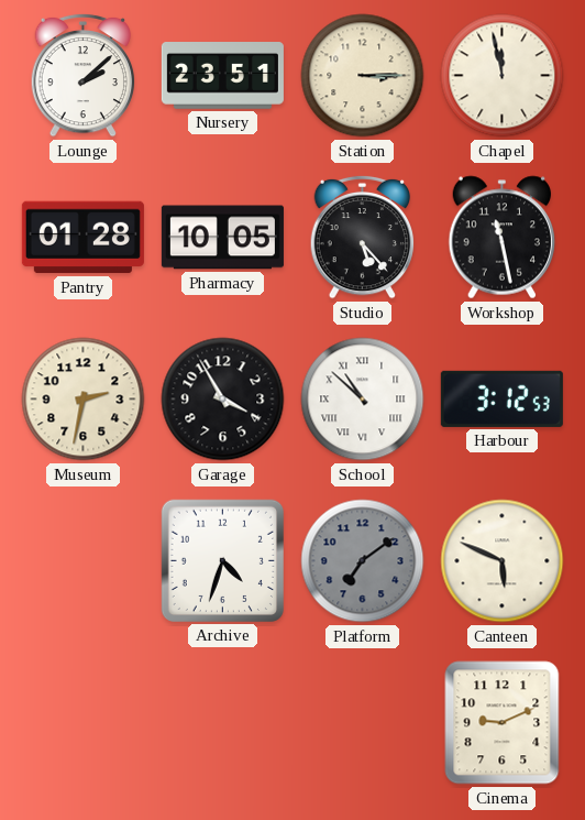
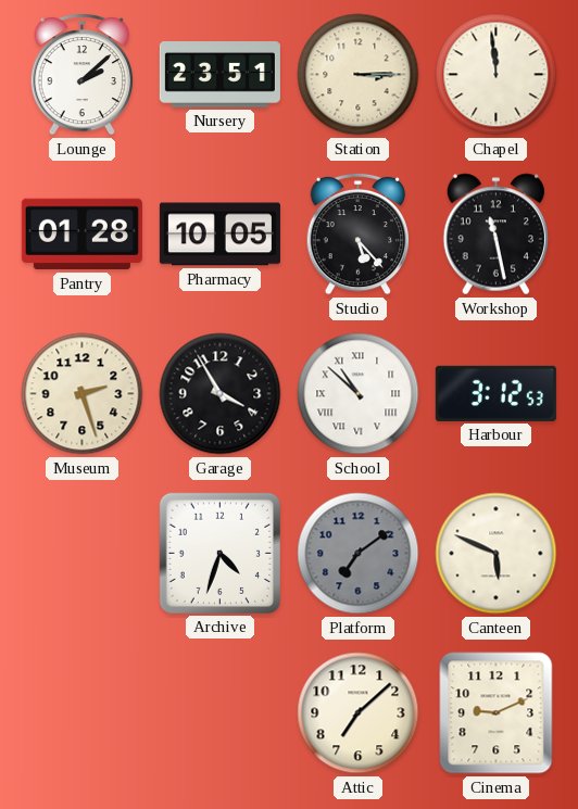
Chapel: 11:58 -> 11:59 (497, 75)
Museum: 2:32 -> 2:27 (83, 394)
Attic: none -> 7:08 (359, 713)
